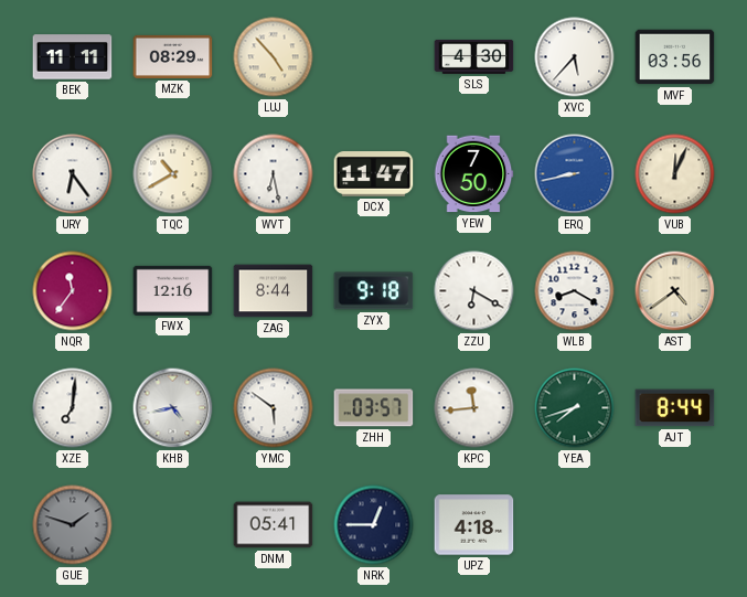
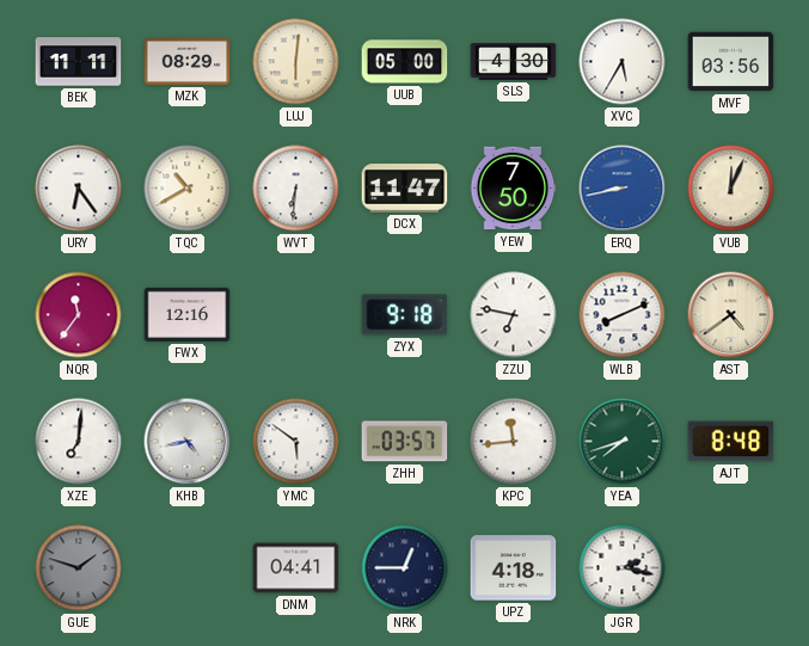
LUJ: 4:53 -> 6:01 (296, 62)
UUB: none -> 05:00 (405, 62)
XVC: 5:37 -> 5:35 (623, 62)
WVT: 6:28 -> 6:31 (296, 189)
ZAG: 8:44 -> none (274, 291)
ZZU: 6:20 -> 6:47 (514, 315)
WLB: 8:20 -> 8:11 (623, 315)
AJT: 8:44 -> 8:48 (731, 442)
DNM: 05:41 -> 04:41 (296, 568)
JGR: none -> 2:17 (623, 568)
